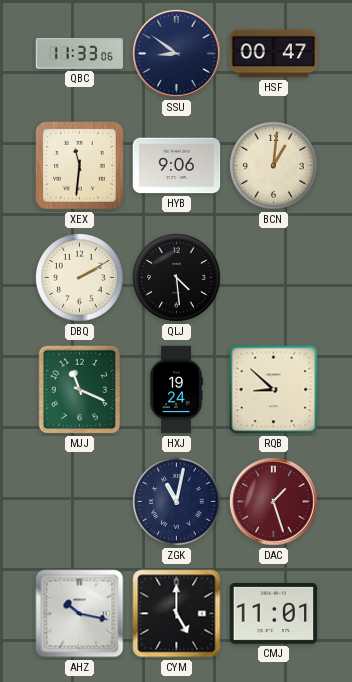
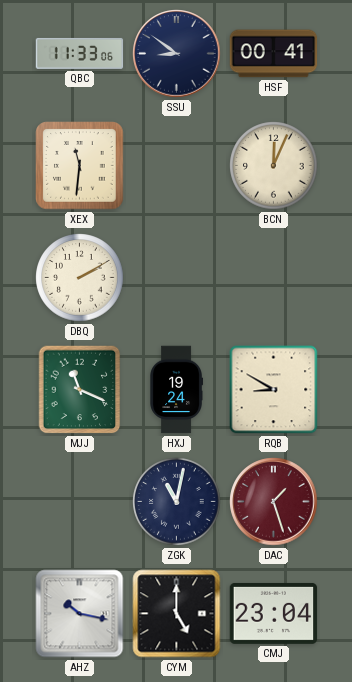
HSF: 00:47 -> 00:41 (274, 54)
HYB: 9:06 -> none (177, 166)
BCN: 1:01 -> 12:04 (274, 166)
QLJ: 4:29 -> none (177, 278)
RQB: 8:52 -> 8:50 (274, 390)
CMJ: 11:01 -> 23:04 (274, 613)
